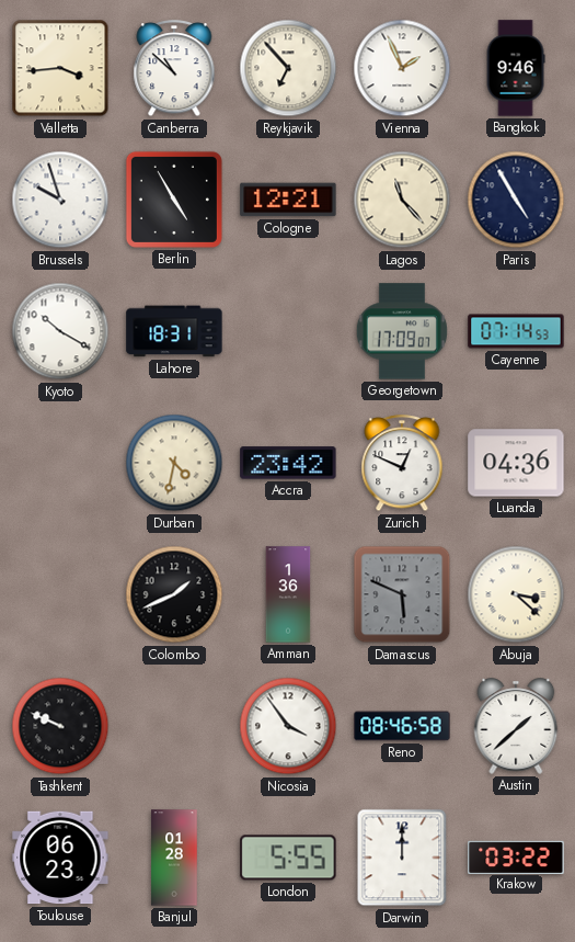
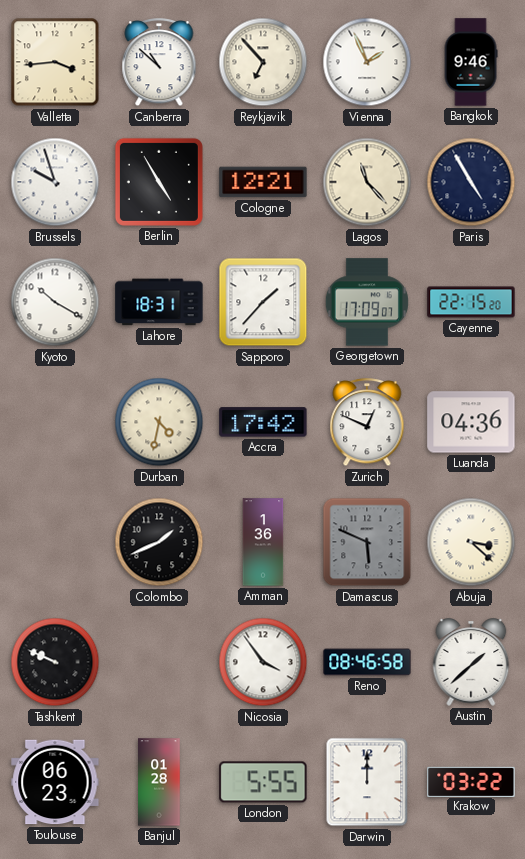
Sapporo: none -> 1:37 (263, 302)
Cayenne: 07:14 -> 22:15 (471, 302)
Accra: 23:42 -> 17:42 (263, 422)
